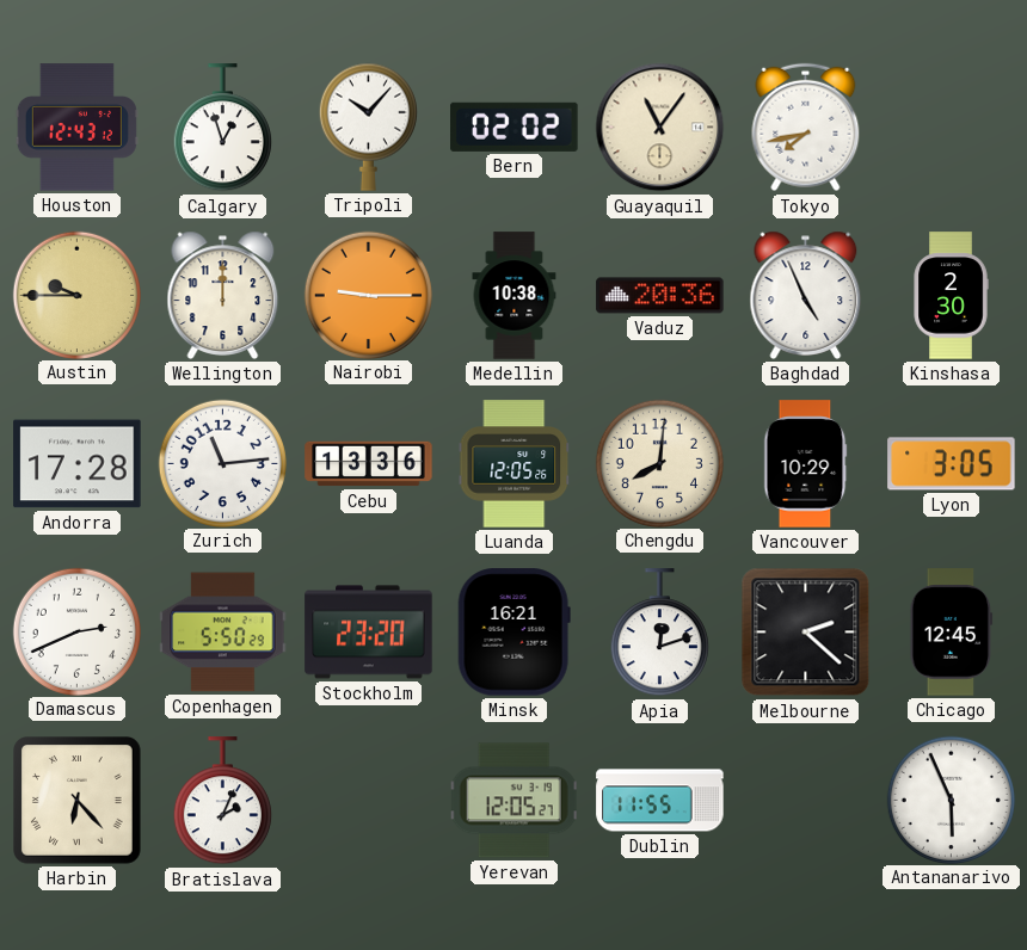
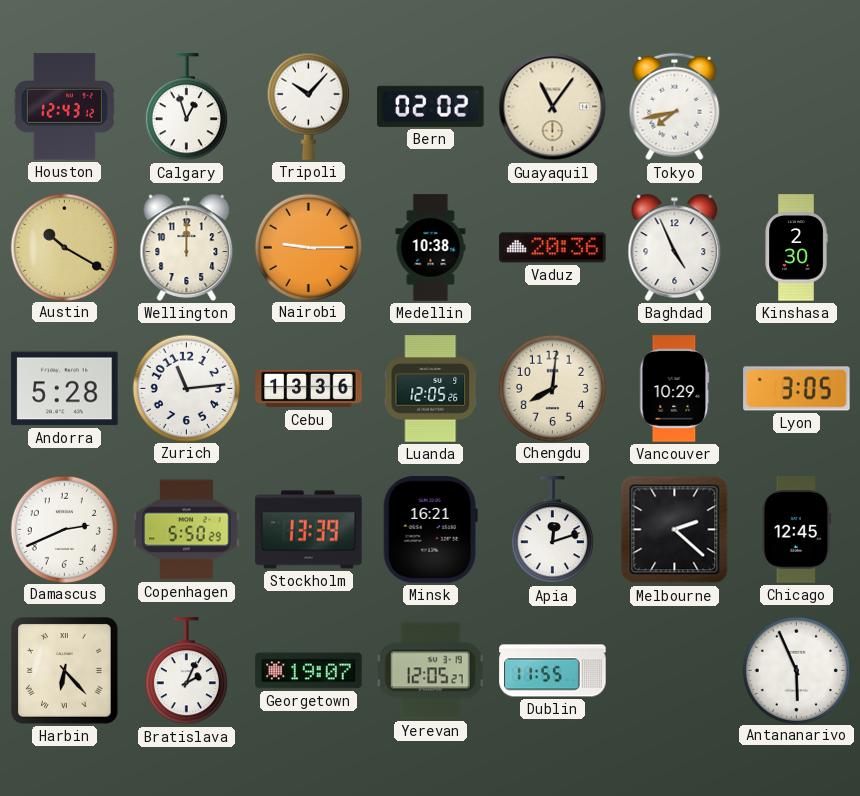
Austin: 9:45 -> 10:20 (64, 247)
Andorra: 17:28 -> 5:28 (65, 389)
Stockholm: 23:20 -> 13:39 (309, 530)
Georgetown: none -> 19:07 (309, 671)
